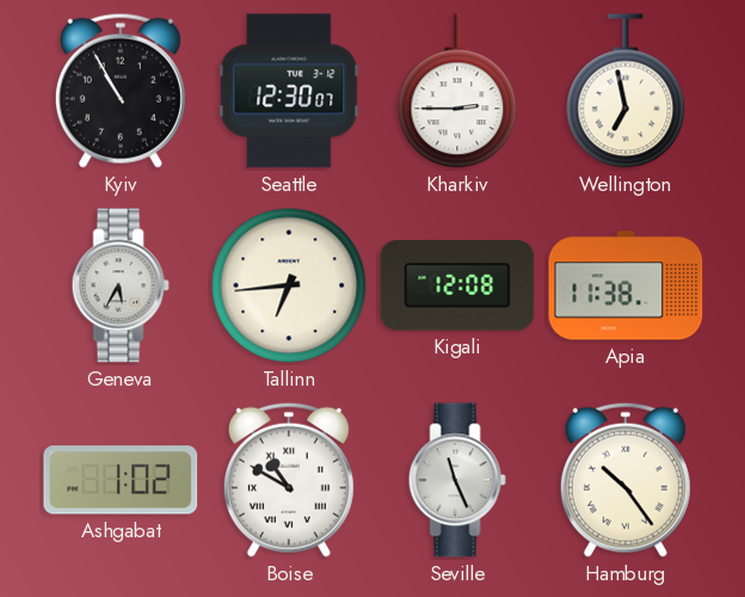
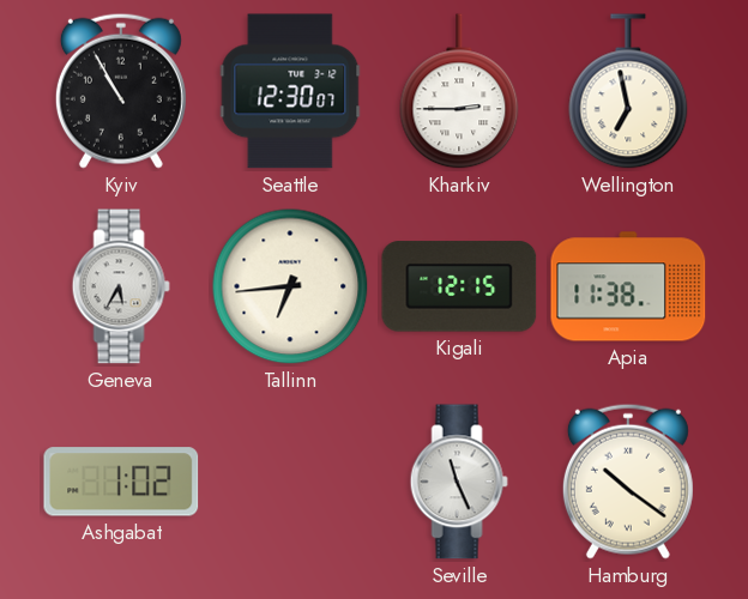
Kigali: 12:08 -> 12:15 (459, 286)
Boise: 10:50 -> none (289, 480)
Hamburg: 10:24 -> 10:21 (628, 482)
